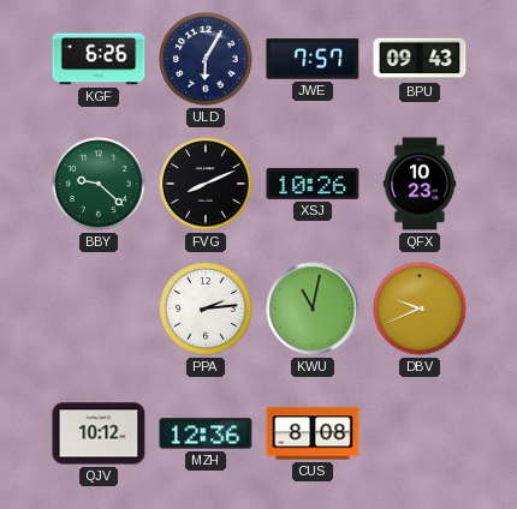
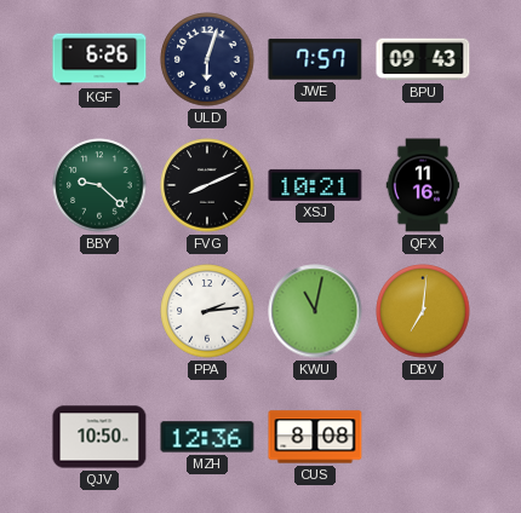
ULD: 6:05 -> 6:03 (207, 59)
XSJ: 10:26 -> 10:21 (315, 185)
QFX: 10:23 -> 11:16 (423, 185)
DBV: 9:41 -> 7:01 (423, 311)
QJV: 10:12 -> 10:50 (99, 437)
